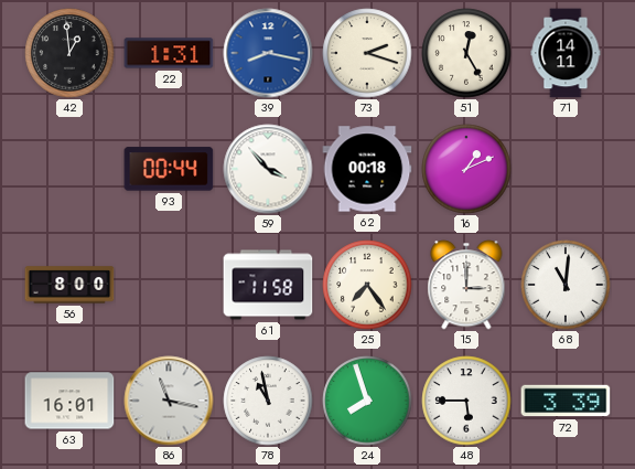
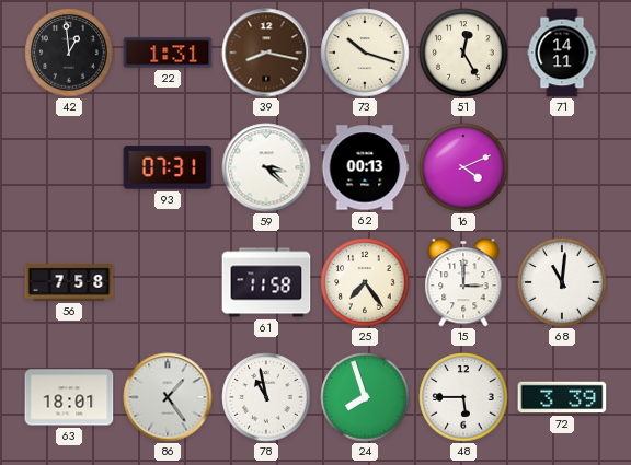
39 dial: blue -> brown (266, 53)
73: 2:18 -> 10:18 (365, 53)
93: 00:44 -> 07:31 (168, 167)
59: 3:53 -> 3:22 (266, 167)
62: 00:18 -> 00:13 (365, 167)
16: 1:11 -> 4:11 (463, 167)
56: 8:00 -> 7:58 (69, 282)
63: 16:01 -> 18:01 (69, 397)
86: 11:17 -> 1:24 (168, 397)
